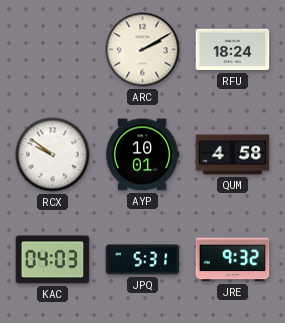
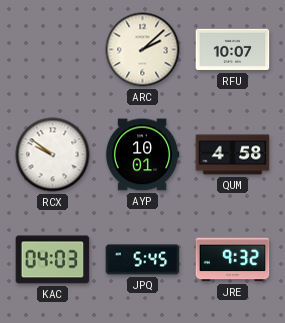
ARC: 2:10 -> 2:08 (143, 50)
RFU: 18:24 -> 10:07 (233, 50)
JPQ: 5:31 -> 5:45 (143, 260)
